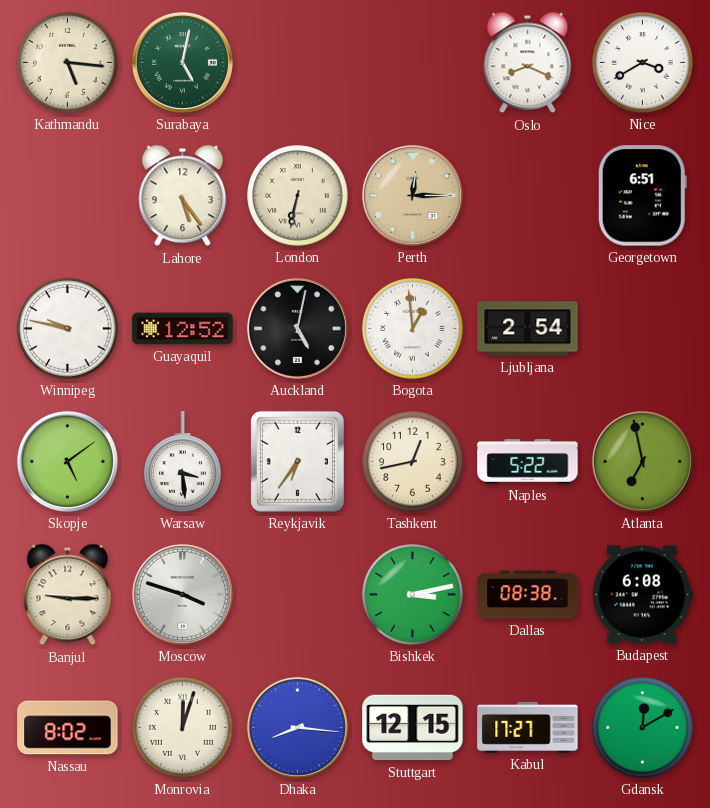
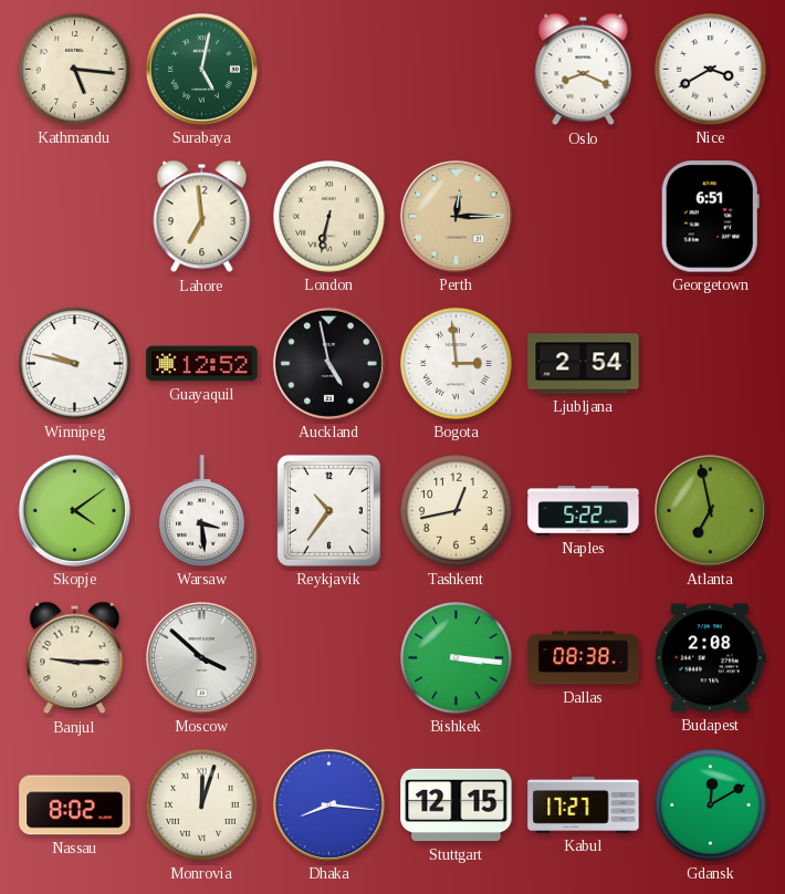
Lahore: 5:24 -> 6:59 (202, 217)
Auckland: 5:02 -> 4:58 (328, 363)
Bogota: 12:59 -> 2:59 (457, 364)
Skopje: 5:09 -> 4:09 (74, 510)
Reykjavik: 6:36 -> 10:36 (328, 510)
Moscow: 3:48 -> 3:52 (201, 657)
Bishkek: 3:13 -> 3:16 (457, 658)
Budapest: 6:08 -> 2:08 (710, 658)
